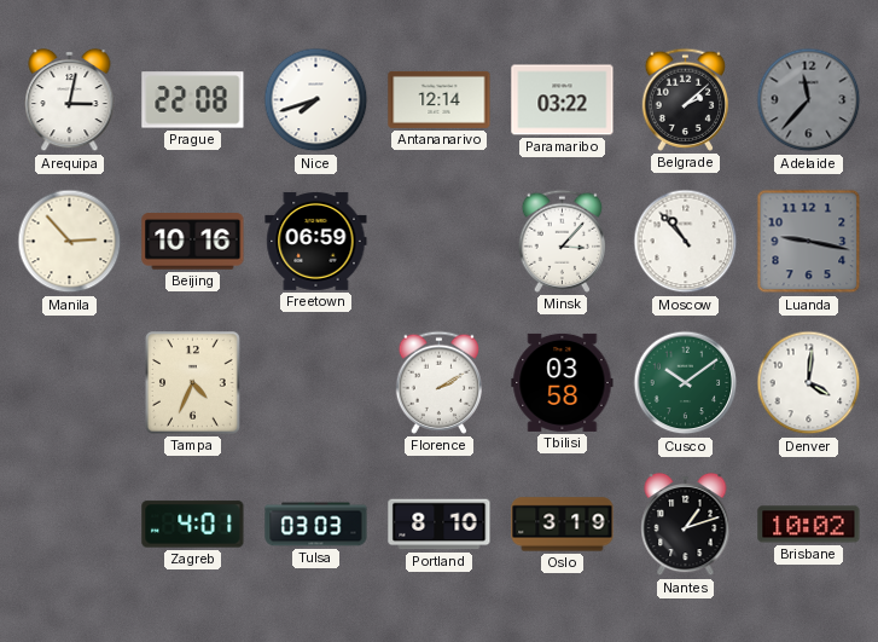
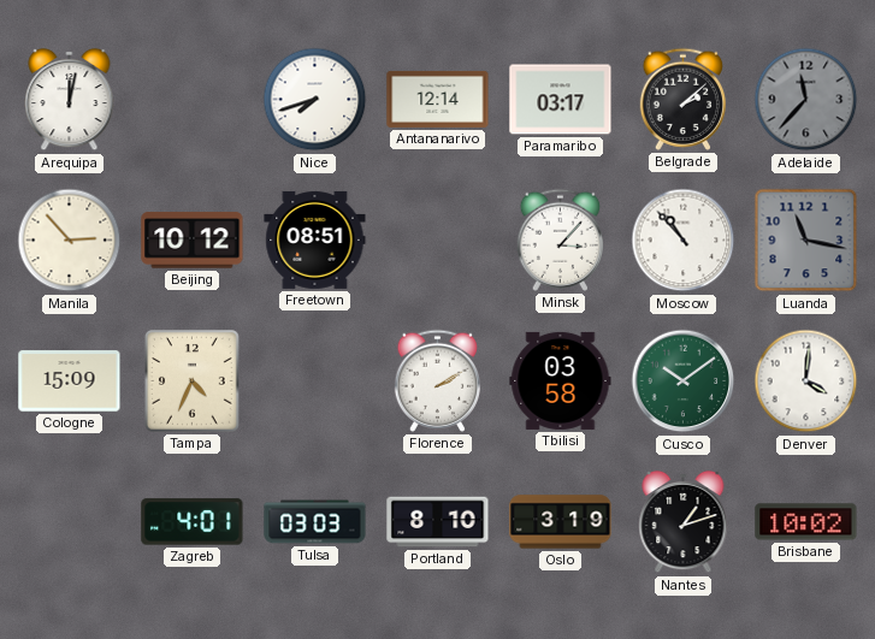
Arequipa: 3:02 -> 12:02 (70, 100)
Prague: 22:08 -> none (193, 100)
Paramaribo: 03:22 -> 03:17 (561, 100)
Beijing: 10:16 -> 10:12 (193, 241)
Freetown: 06:59 -> 08:51 (315, 239)
Luanda: 9:17 -> 11:17 (806, 241)
Cologne: none -> 15:09 (70, 381)
